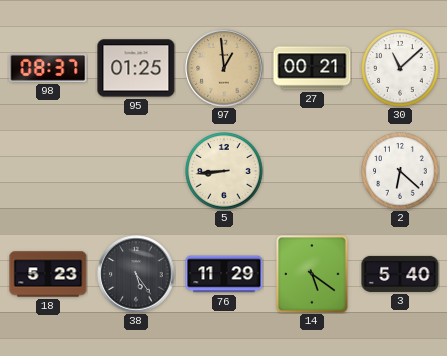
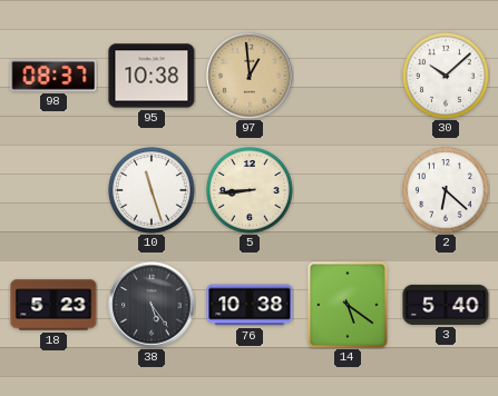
95: 01:25 -> 10:38 (152, 76)
27: 00:21 -> none (312, 68)
30: 11:08 -> 10:08 (446, 76)
10: none -> 11:27 (152, 190)
76: 11:29 -> 10:38 (250, 305)
